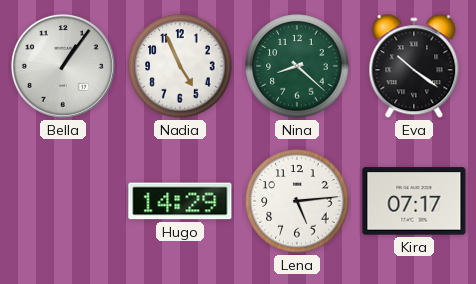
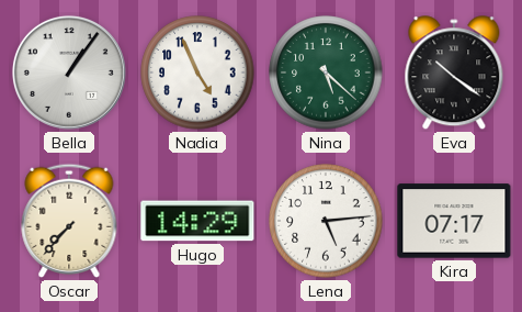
Nina: 8:22 -> 5:22 (326, 73)
Oscar: none -> 7:37 (69, 221)
